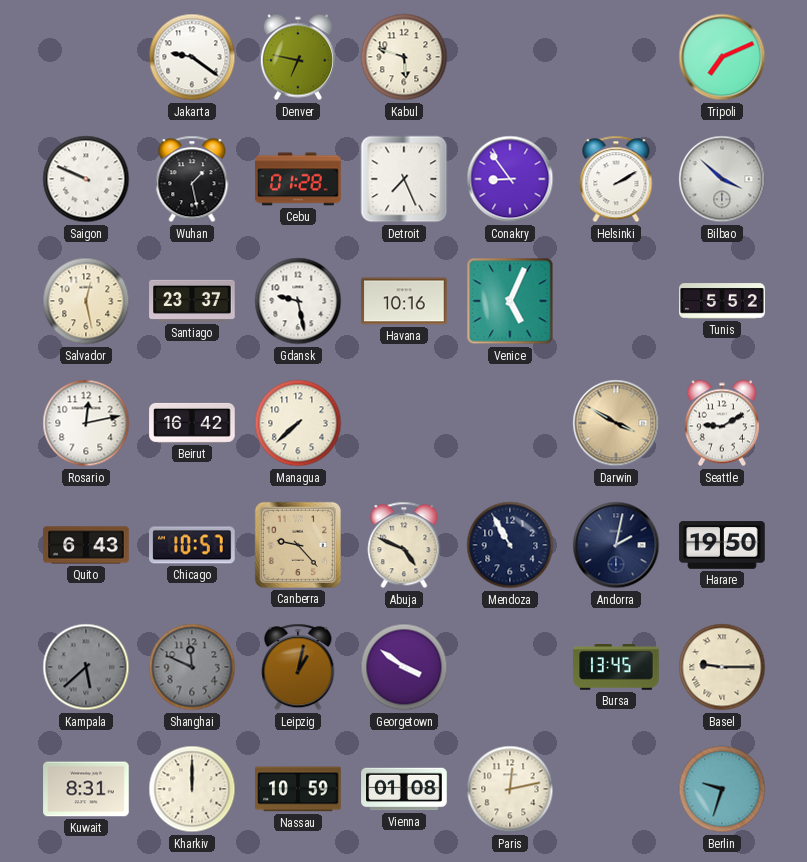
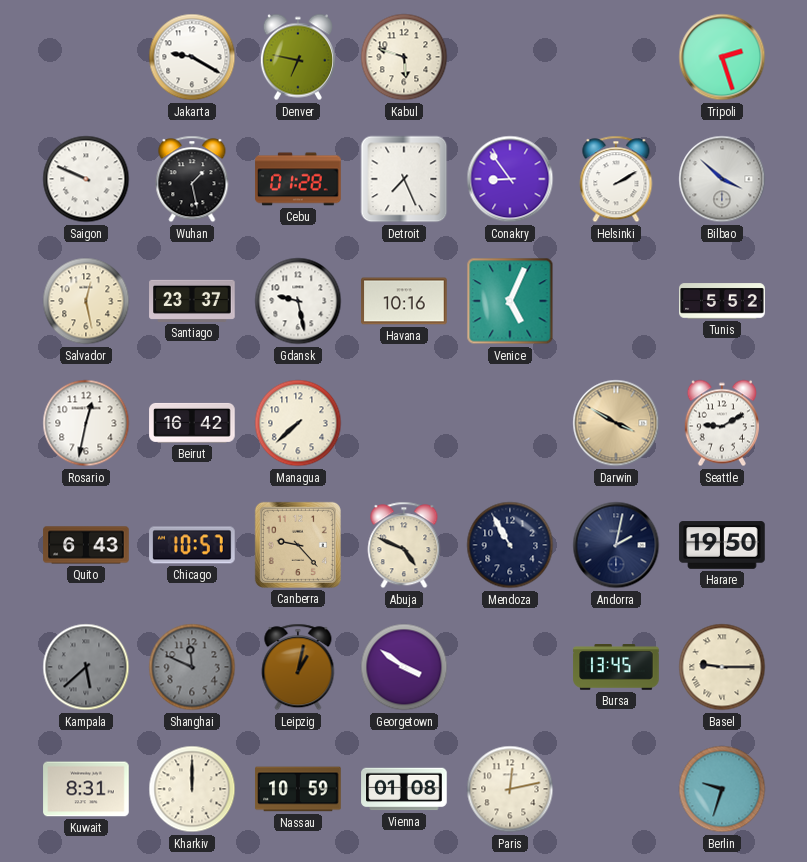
Jakarta: 9:21 -> 9:20 (192, 57)
Tripoli: 7:11 -> 2:27 (722, 57)
Rosario: 12:13 -> 12:32 (86, 423)
